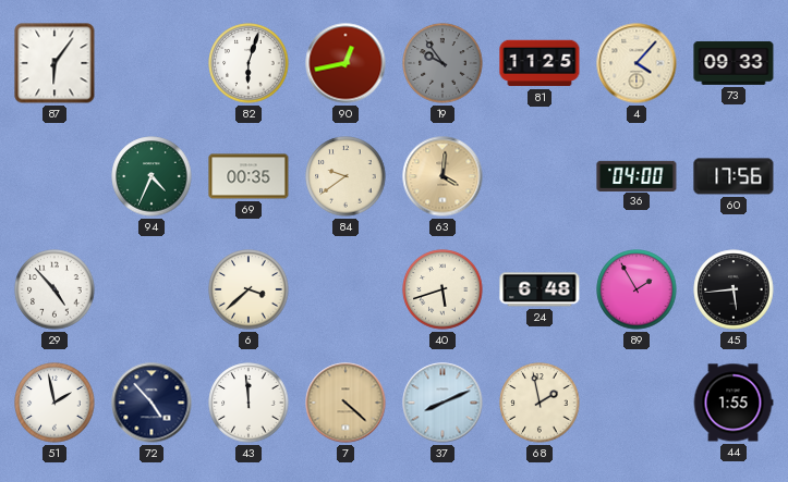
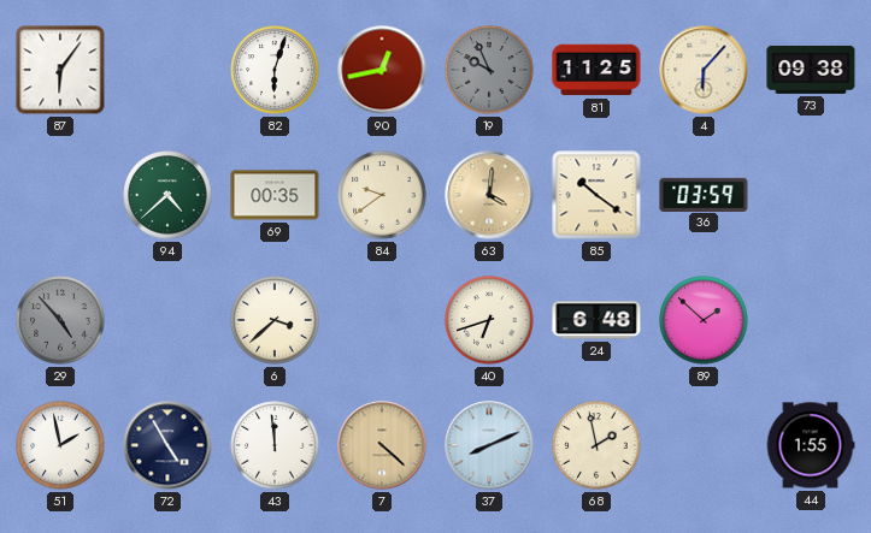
19: 9:54 -> 9:56 (489, 70)
4: 4:07 -> 6:07 (704, 70)
73: 09:33 -> 09:38 (811, 70)
94: 4:34 -> 4:38 (167, 195)
85: none -> 10:21 (596, 195)
36: 04:00 -> 03:59 (704, 194)
60: 17:56 -> none (734, 176)
29 dial: white -> grey (60, 320)
40: 5:42 -> 6:42 (489, 320)
89: 1:55 -> 1:52 (704, 320)
45: 5:44 -> none (734, 289)
72: 4:53 -> 4:55 (167, 445)
